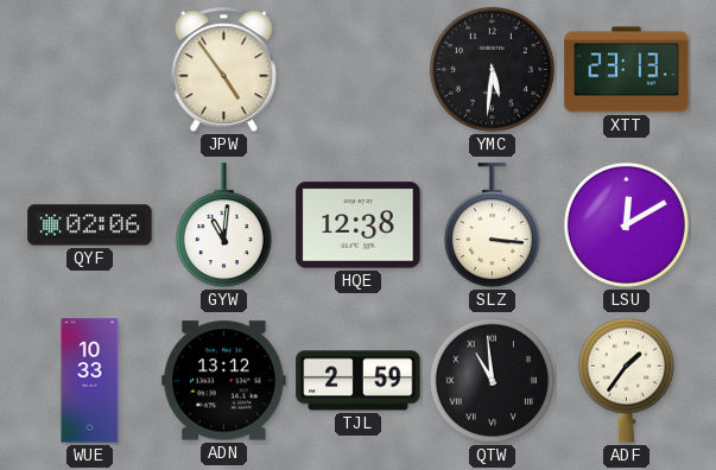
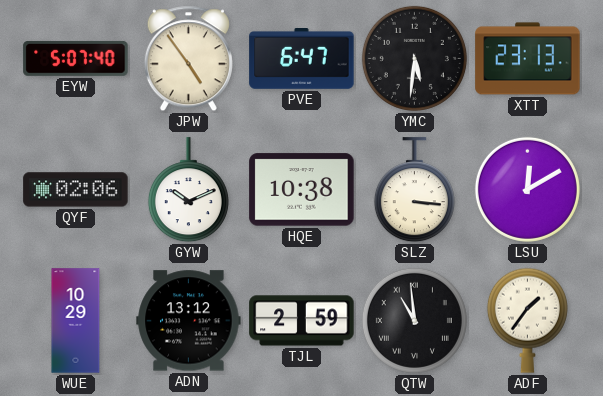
EYW: none -> 5:07 (76, 58)
PVE: none -> 6:47 (302, 59)
GYW: 11:01 -> 10:11 (188, 190)
HQE: 12:38 -> 10:38 (302, 190)
WUE: 10:33 -> 10:29 (76, 321)
